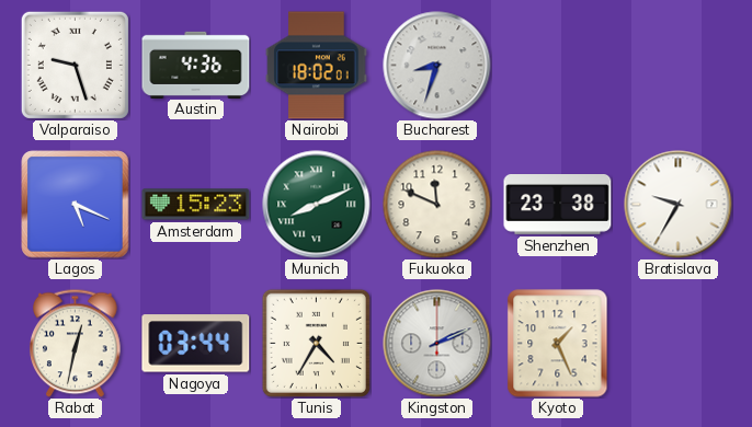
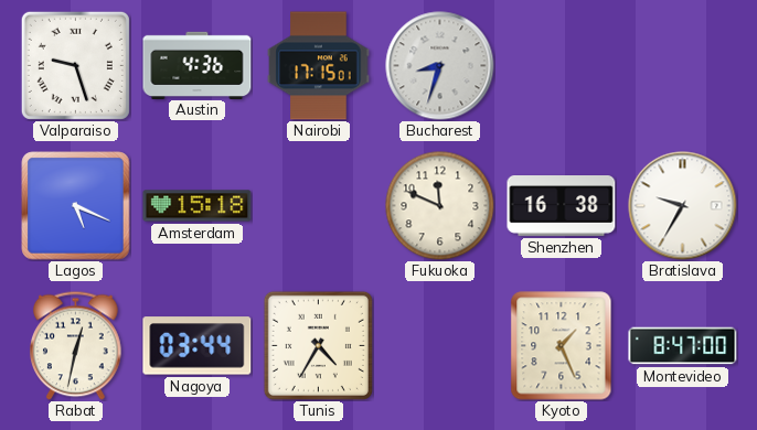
Nairobi: 18:02 -> 17:15 (319, 66)
Amsterdam: 15:23 -> 15:18 (198, 206)
Munich: 8:11 -> none (317, 205)
Shenzhen: 23:38 -> 16:38 (562, 206)
Kingston: 2:11 -> none (437, 344)
Montevideo: none -> 8:47 (683, 346)
